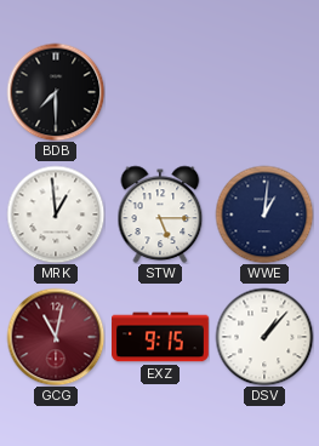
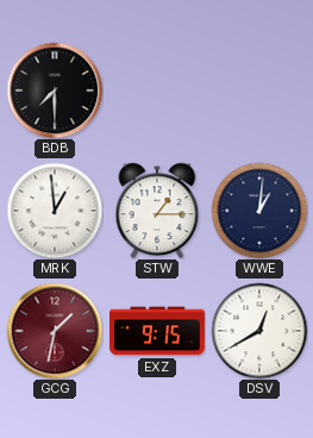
STW: 5:15 -> 1:15 (157, 211)
GCG: 11:02 -> 1:32 (55, 331)
DSV: 1:07 -> 12:40 (259, 331)
